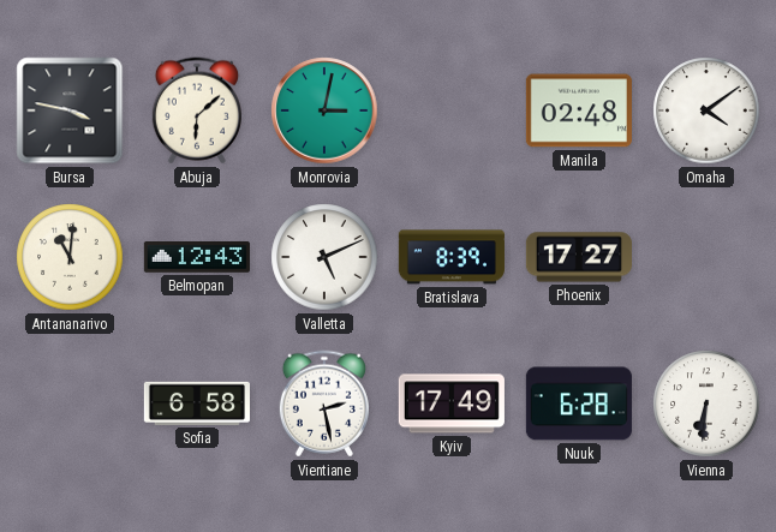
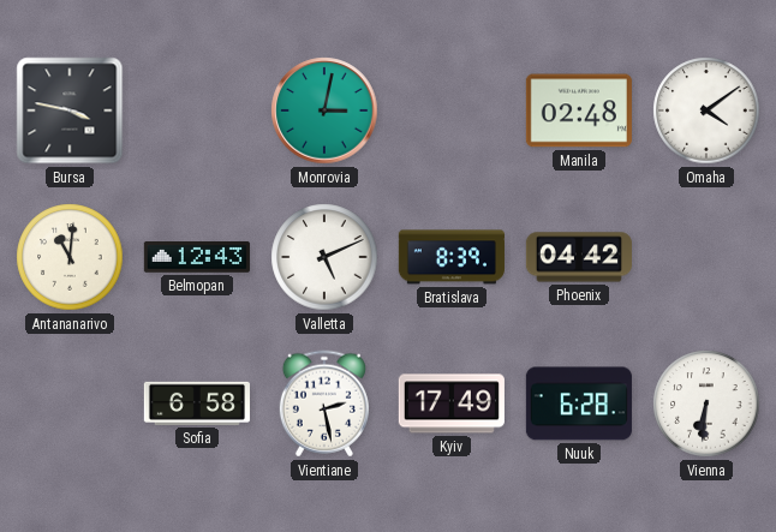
Abuja: 6:08 -> none (197, 110)
Phoenix: 17:27 -> 04:42 (579, 257)
